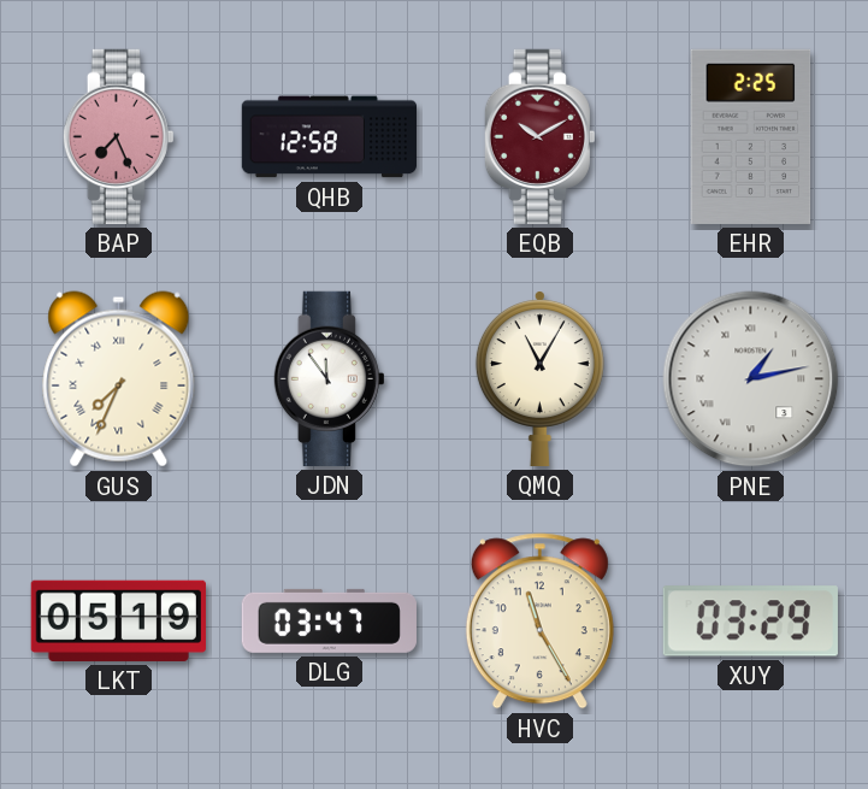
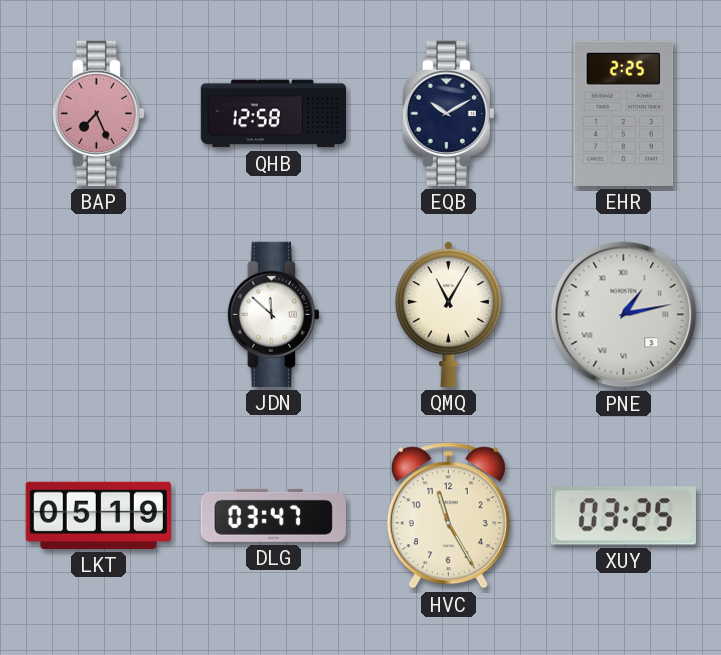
EQB dial: burgundy -> navy (448, 113)
GUS: 7:34 -> none (119, 379)
JDN: 11:54 -> 11:52 (273, 314)
XUY: 03:29 -> 03:25 (623, 516)
